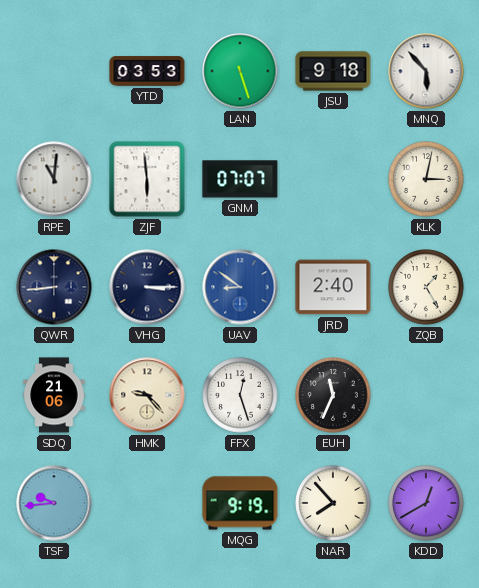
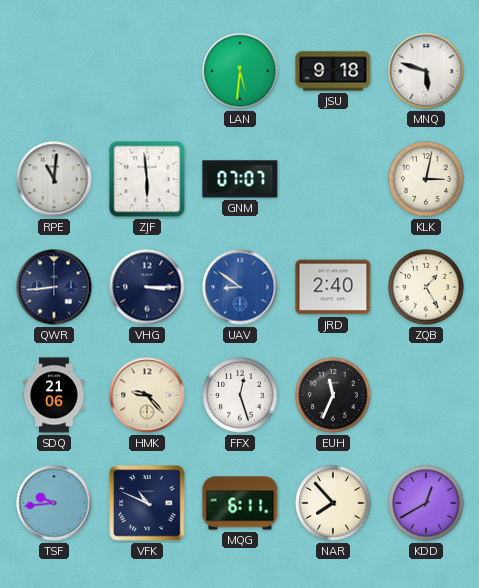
YTD: 03:53 -> none (147, 71)
LAN: 5:27 -> 5:31 (240, 71)
MNQ: 5:53 -> 5:48 (426, 71)
VFK: none -> 10:49 (147, 503)
MQG: 9:19 -> 6:11 (240, 503)
